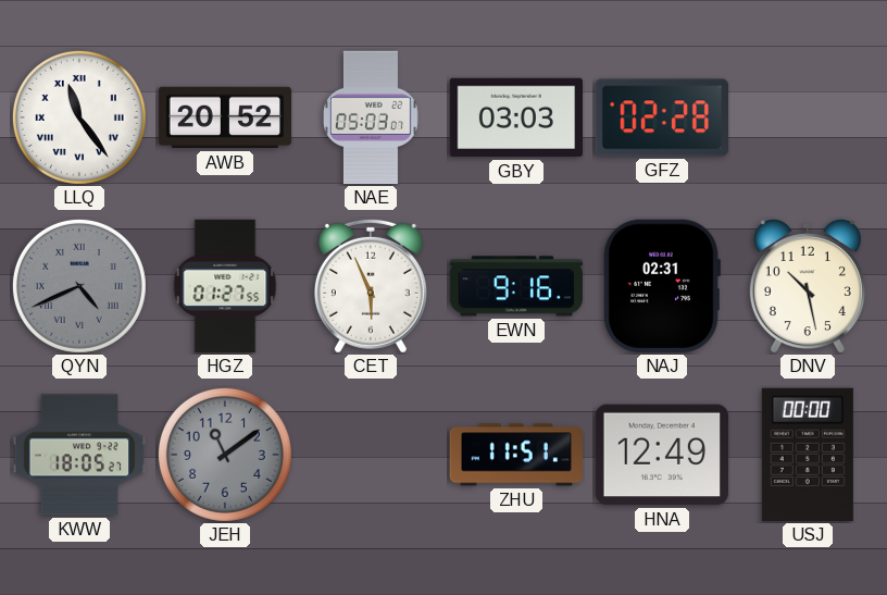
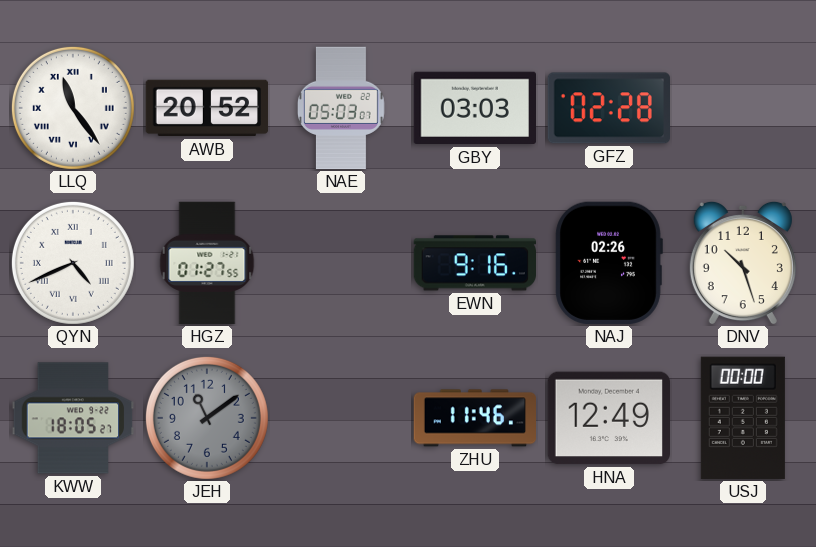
QYN dial: grey -> white (73, 263)
CET: 5:56 -> none (371, 286)
NAJ: 02:31 -> 02:26 (609, 263)
DNV: 10:28 -> 10:27 (743, 263)
ZHU: 11:51 -> 11:46 (475, 418)
